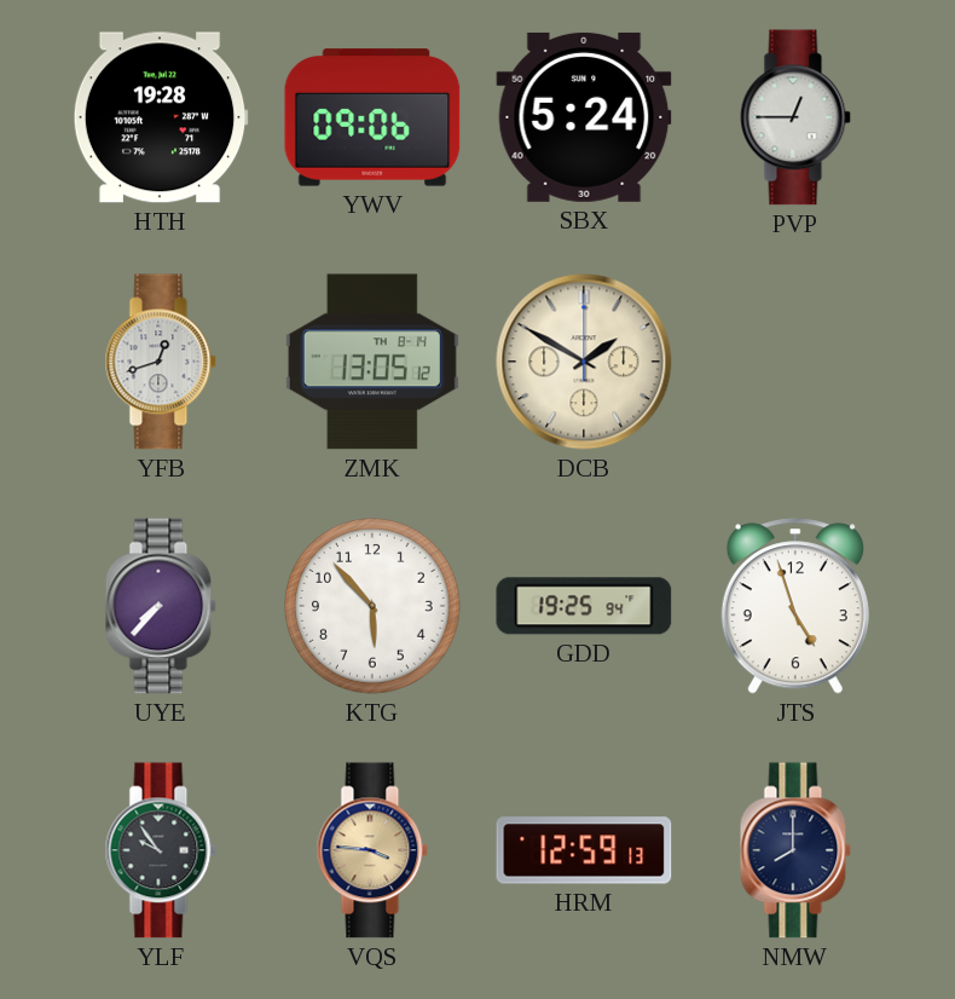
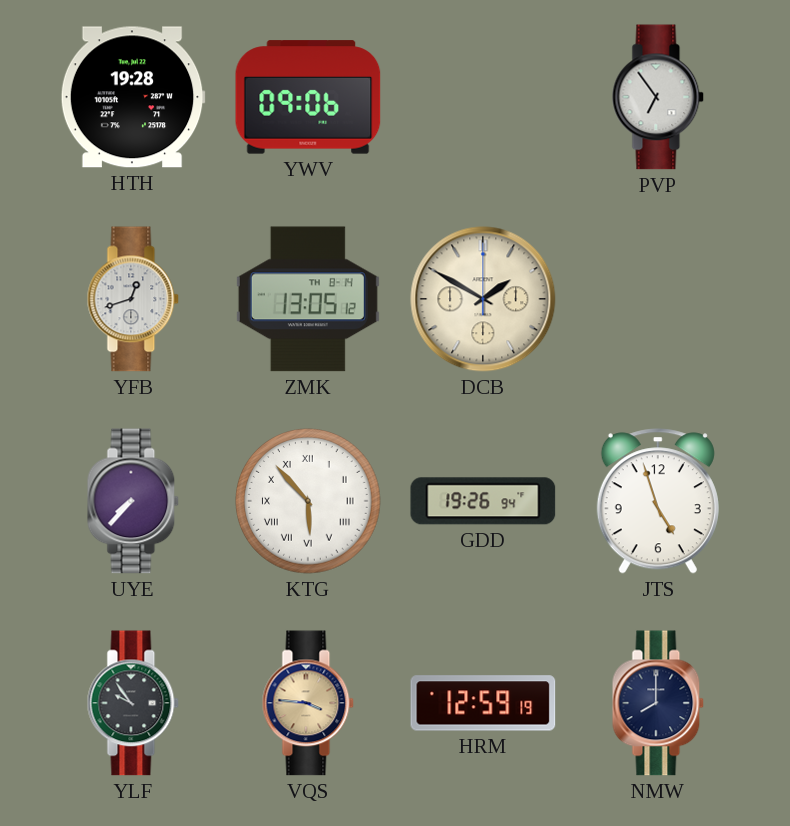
SBX: 5:24 -> none (584, 117)
PVP: 12:45 -> 6:54 (658, 97)
KTG numerals: Arabic -> Roman (309, 502)
GDD: 19:25 -> 19:26 (483, 501)
HRM: 12:59:13 -> 12:59:19 (483, 703)
